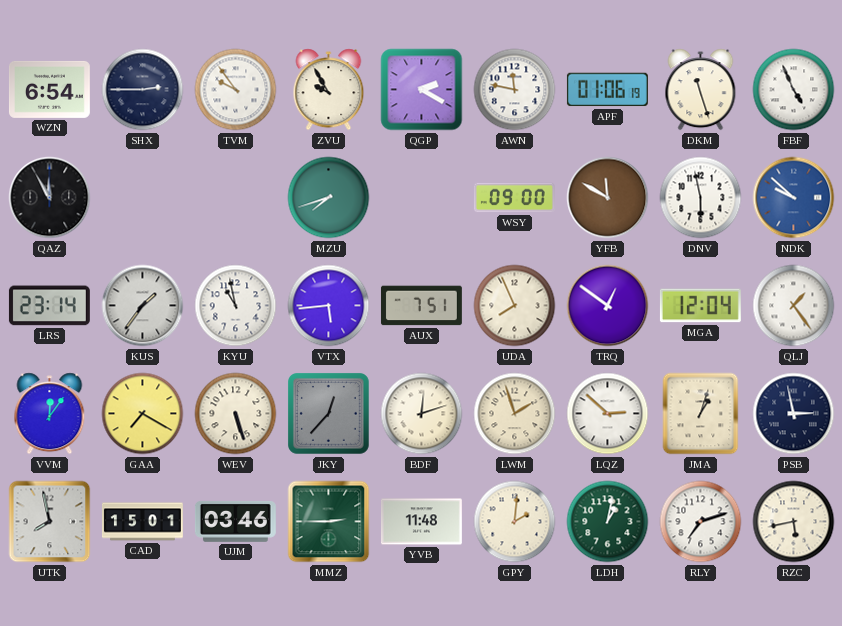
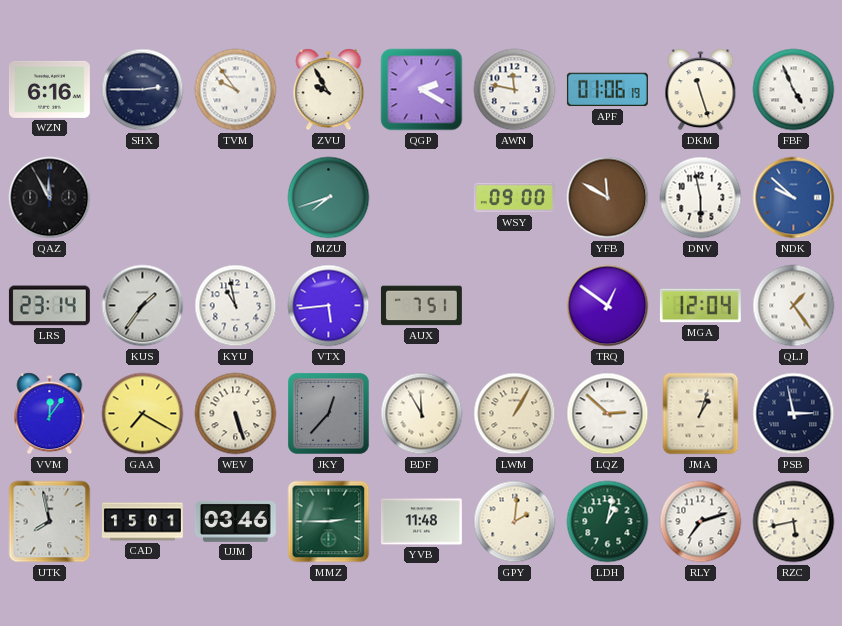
WZN: 6:54 -> 6:16 (49, 89)
UDA: 7:56 -> none (515, 306)
BDF: 12:12 -> 11:55 (422, 414)
LWM: 1:57 -> 1:05 (515, 414)
